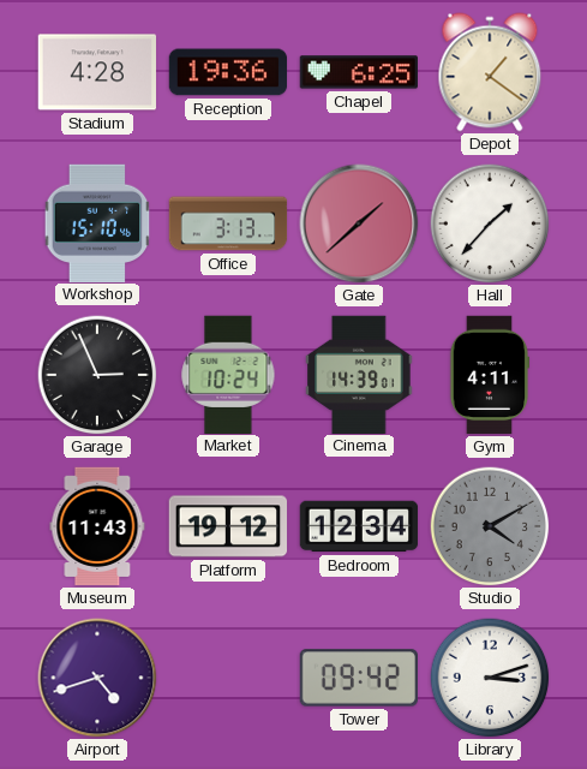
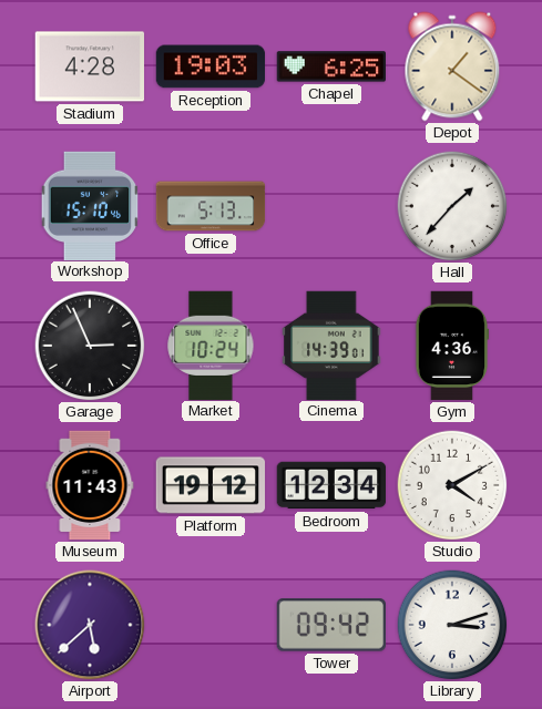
Reception: 19:36 -> 19:03 (211, 66)
Office: 3:13 -> 5:13 (211, 206)
Gate: 1:38 -> none (359, 223)
Gym: 4:11 -> 4:36 (452, 346)
Studio dial: grey -> white (452, 485)
Airport: 4:42 -> 5:38 (90, 625)
